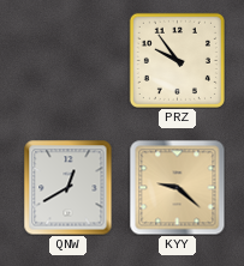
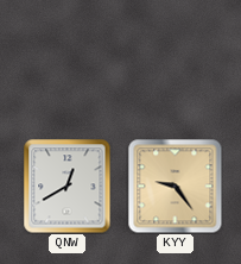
PRZ: 9:54 -> none (177, 60)
KYY: 9:22 -> 9:24 (175, 186)
